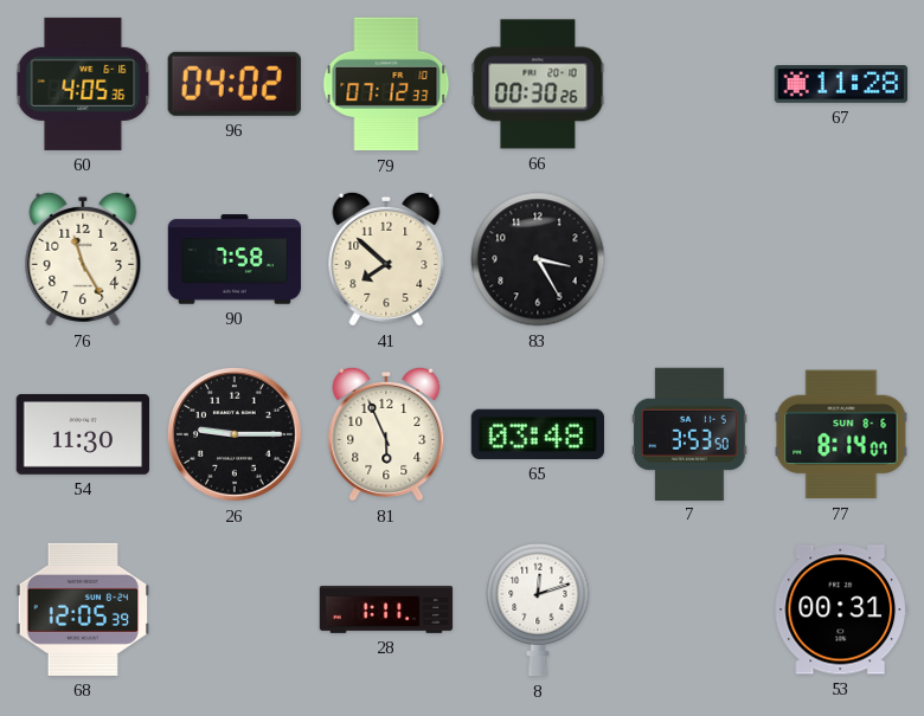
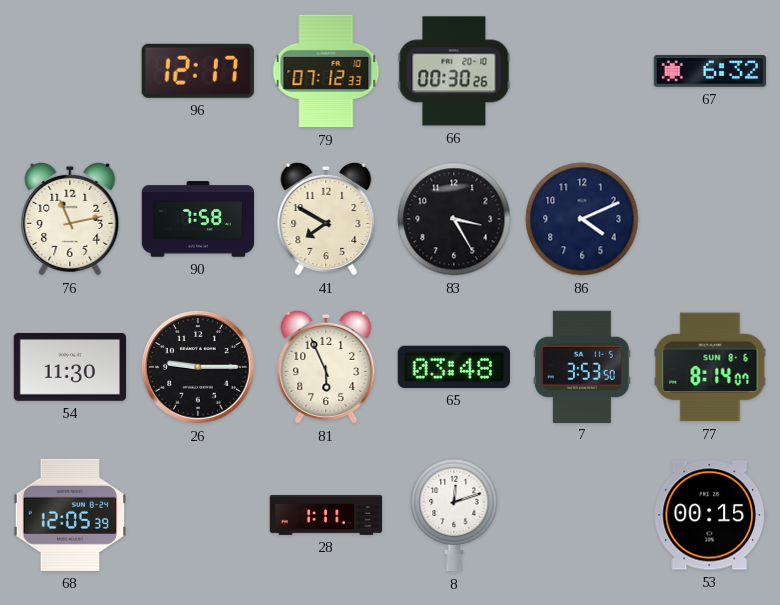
60: 4:05 -> none (83, 84)
96: 04:02 -> 12:17 (198, 71)
67: 11:28 -> 6:32 (710, 71)
76: 11:25 -> 11:13 (70, 219)
41: 7:52 -> 7:50 (326, 219)
86: none -> 4:11 (582, 219)
53: 00:31 -> 00:15 (709, 515)
